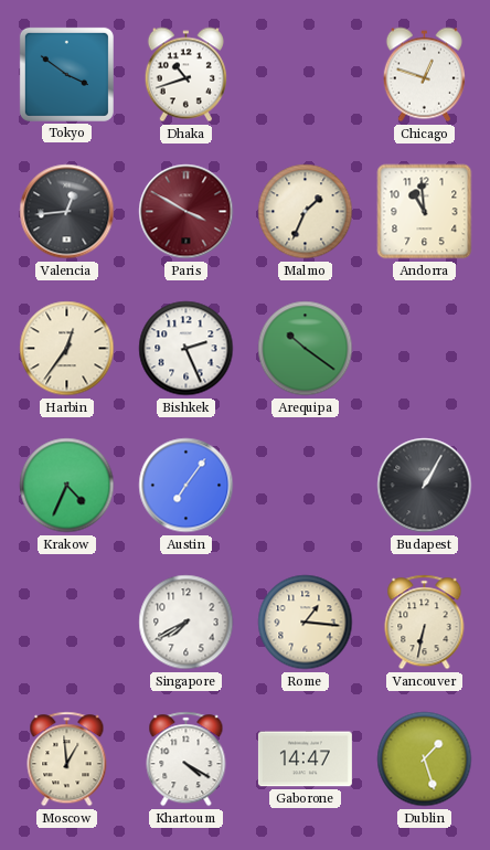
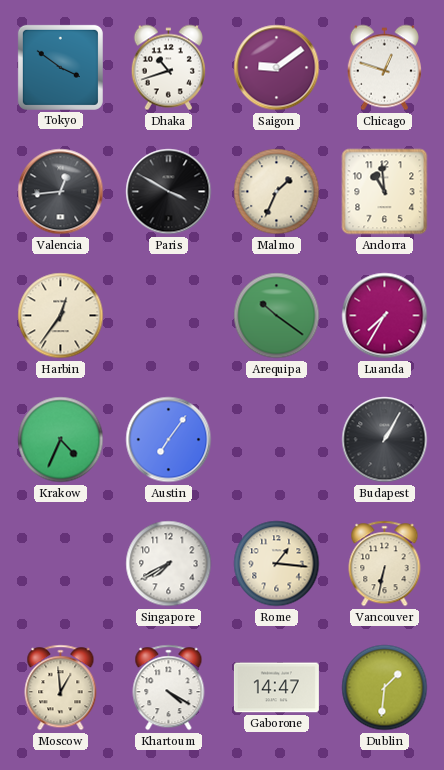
Saigon: none -> 9:09 (277, 68)
Paris dial: burgundy -> black (169, 192)
Bishkek: 2:26 -> none (187, 349)
Luanda: none -> 7:35 (385, 316)
Dublin: 1:27 -> 1:31 (385, 688)
